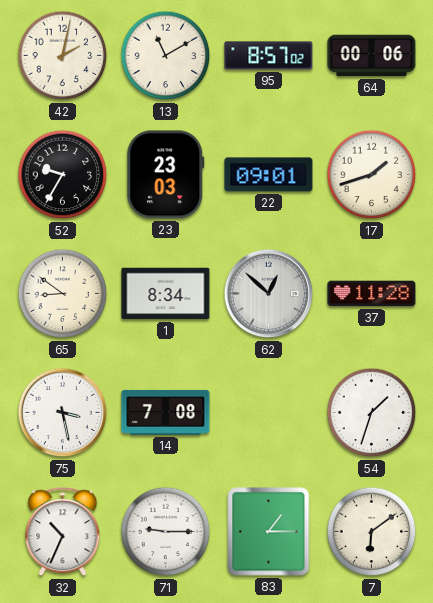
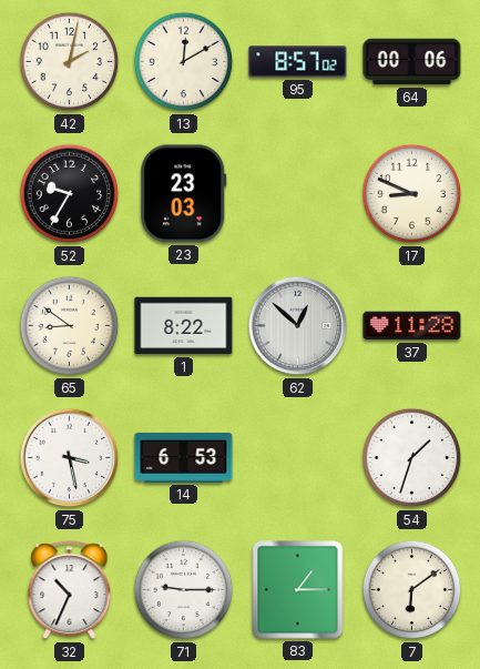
13: 11:10 -> 12:10 (184, 62)
22: 09:01 -> none (269, 175)
17: 1:42 -> 8:49 (412, 194)
1: 8:34 -> 8:22 (184, 326)
14: 7:08 -> 6:53 (184, 457)
